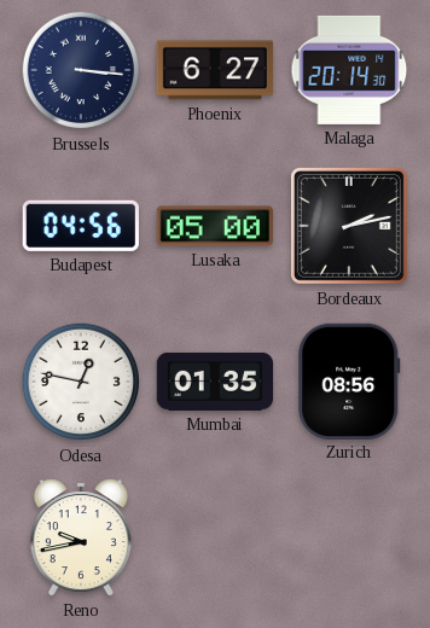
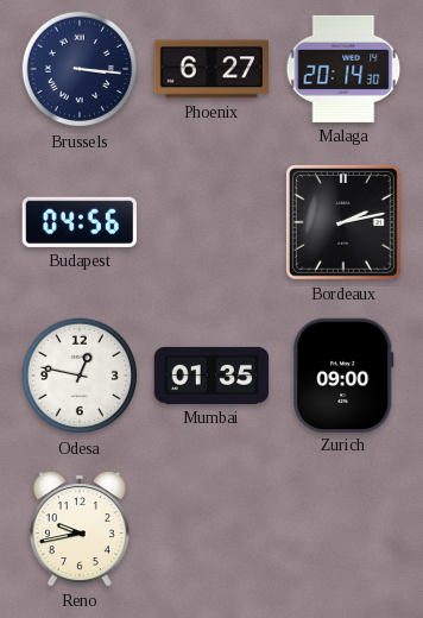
Lusaka: 05:00 -> none (214, 226)
Zurich: 08:56 -> 09:00 (343, 374)
